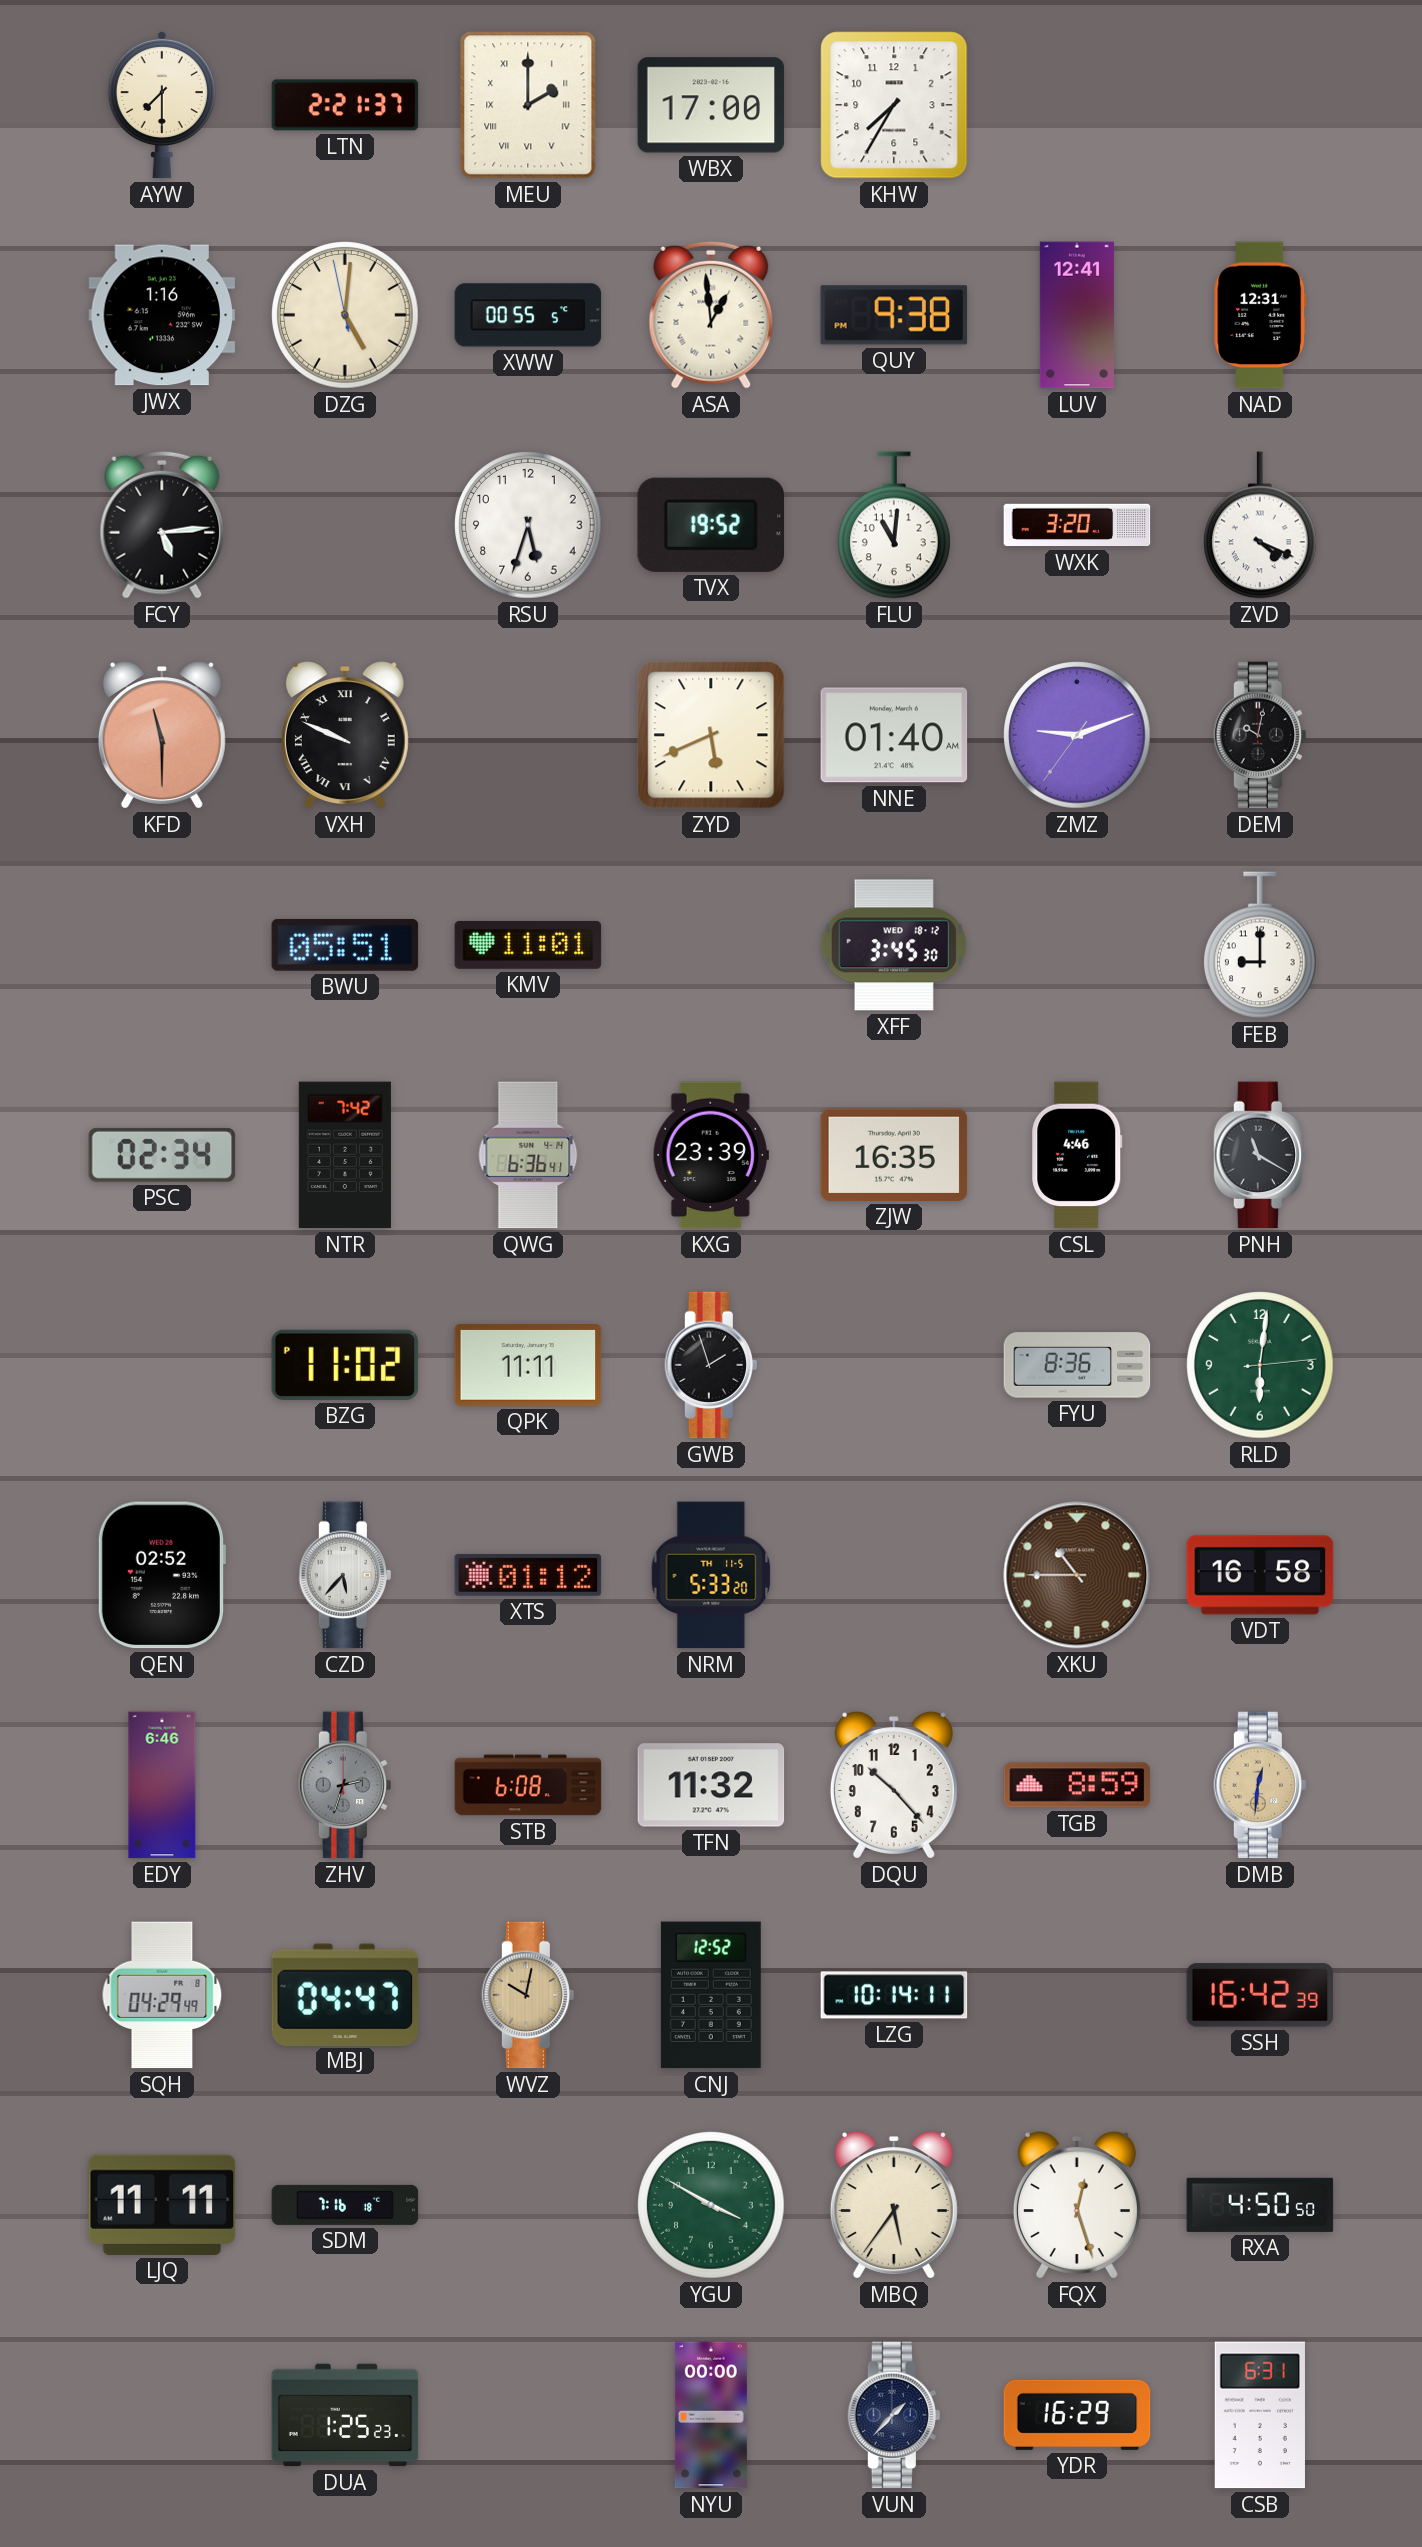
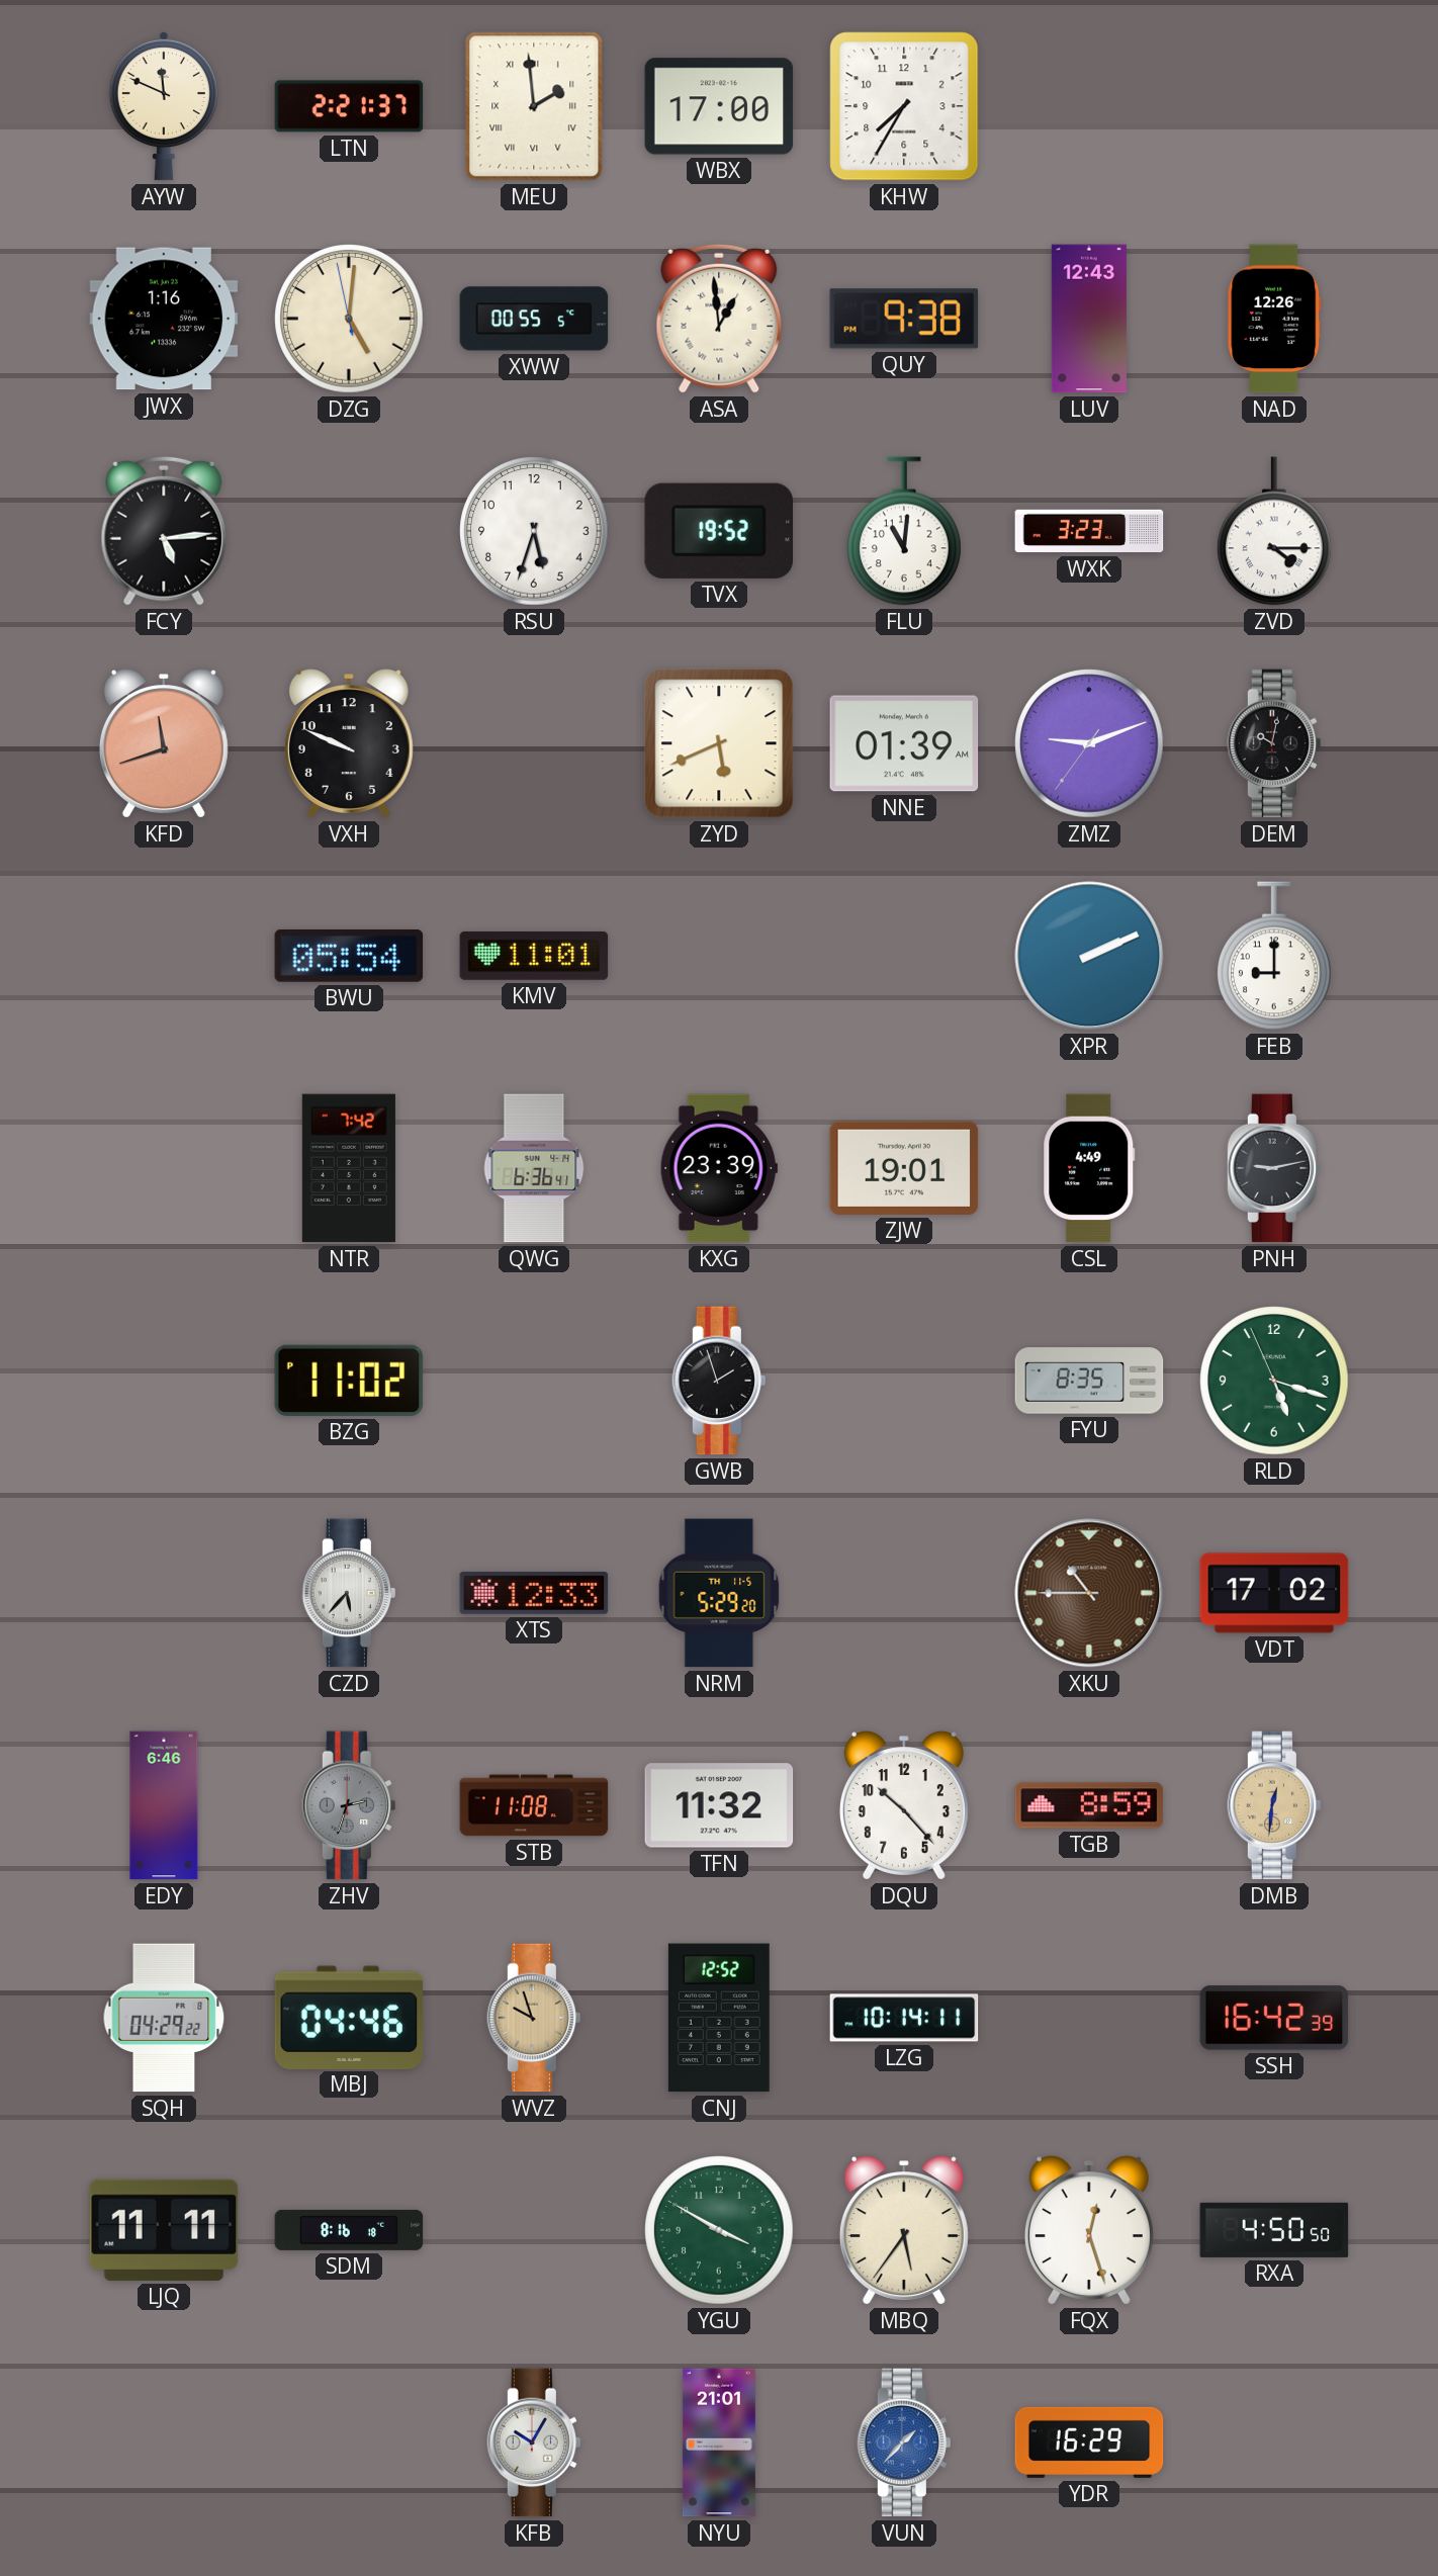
AYW: 7:30 -> 11:49 (164, 106)
MEU: 2:00 -> 1:59 (534, 106)
LUV: 12:41 -> 12:43 (1089, 319)
NAD: 12:31 -> 12:26 (1274, 319)
WXK: 3:20 -> 3:23 (1089, 531)
ZVD: 4:19 -> 4:15 (1275, 531)
KFD: 11:30 -> 11:42 (164, 743)
VXH numerals: Roman -> Arabic (349, 743)
NNE: 01:40 -> 01:39 (904, 743)
BWU: 05:51 -> 05:54 (349, 956)
XFF: 3:45 -> none (894, 945)
XPR: none -> 2:11 (1089, 956)
PSC: 02:34 -> none (162, 1155)
ZJW: 16:35 -> 19:01 (904, 1168)
CSL: 4:46 -> 4:49 (1089, 1168)
PNH: 11:20 -> 9:13 (1274, 1168)
QPK: 11:11 -> none (528, 1366)
FYU: 8:36 -> 8:35 (1089, 1381)
RLD: 6:01 -> 5:17 (1274, 1381)
QEN: 02:52 -> none (161, 1575)
XTS: 01:12 -> 12:33 (534, 1593)
NRM: 5:33 -> 5:29 (719, 1593)
VDT: 16:58 -> 17:02 (1274, 1593)
STB: 6:08 -> 11:08 (534, 1805)
SQH: 04:29:49 -> 04:29:22 (164, 2018)
MBJ: 04:47 -> 04:46 (349, 2017)
WVZ: 10:02 -> 9:57 (534, 2018)
SDM: 7:16 -> 8:16 (349, 2230)
DUA: 1:25 -> none (345, 2415)
KFB: none -> 10:05 (534, 2442)
NYU: 00:00 -> 21:01 (719, 2442)
VUN dial: navy -> blue (904, 2442)
CSB: 6:31 -> none (1260, 2415)
